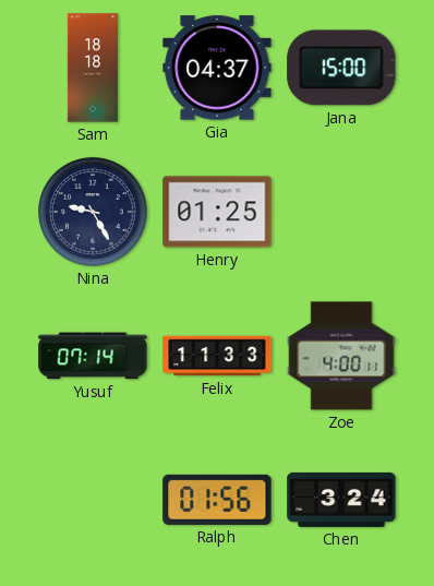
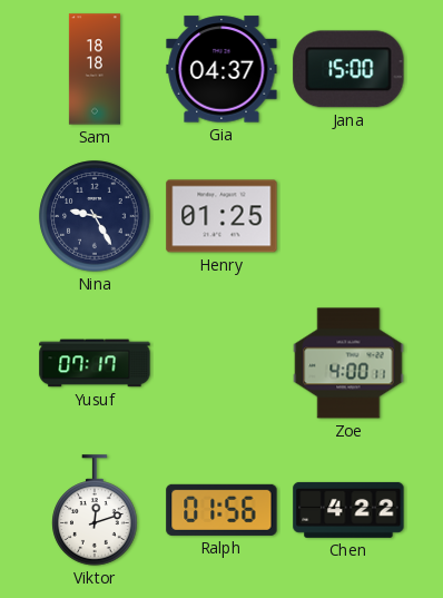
Yusuf: 07:14 -> 07:17 (95, 363)
Felix: 11:33 -> none (217, 356)
Viktor: none -> 12:12 (95, 510)
Chen: 3:24 -> 4:22 (348, 510)
